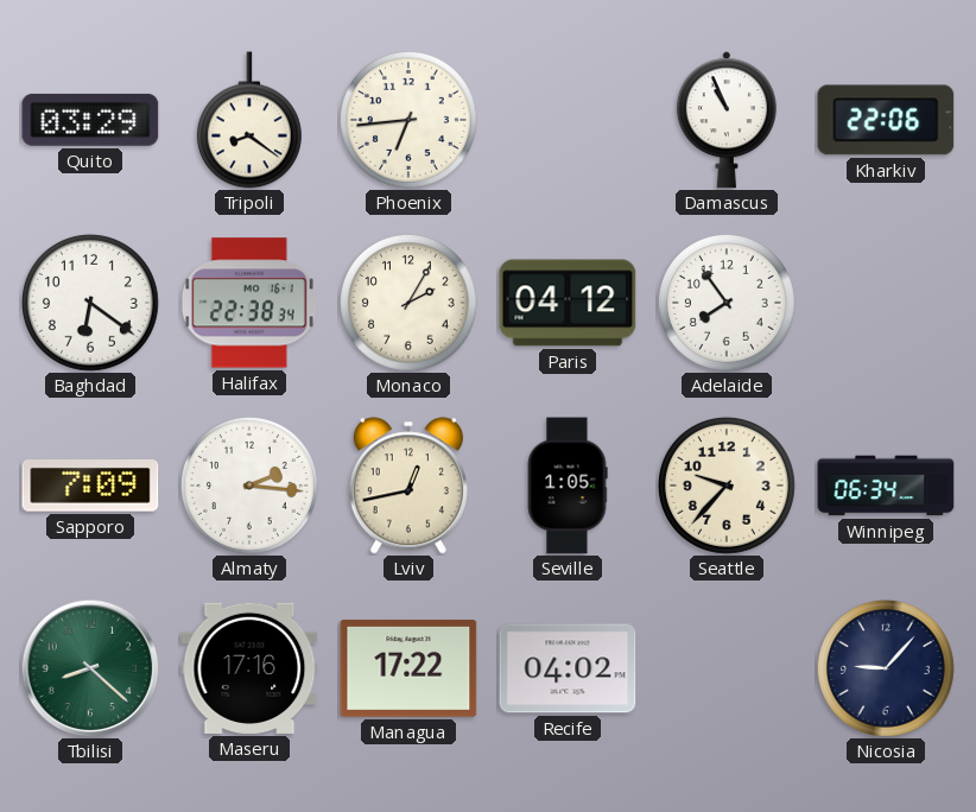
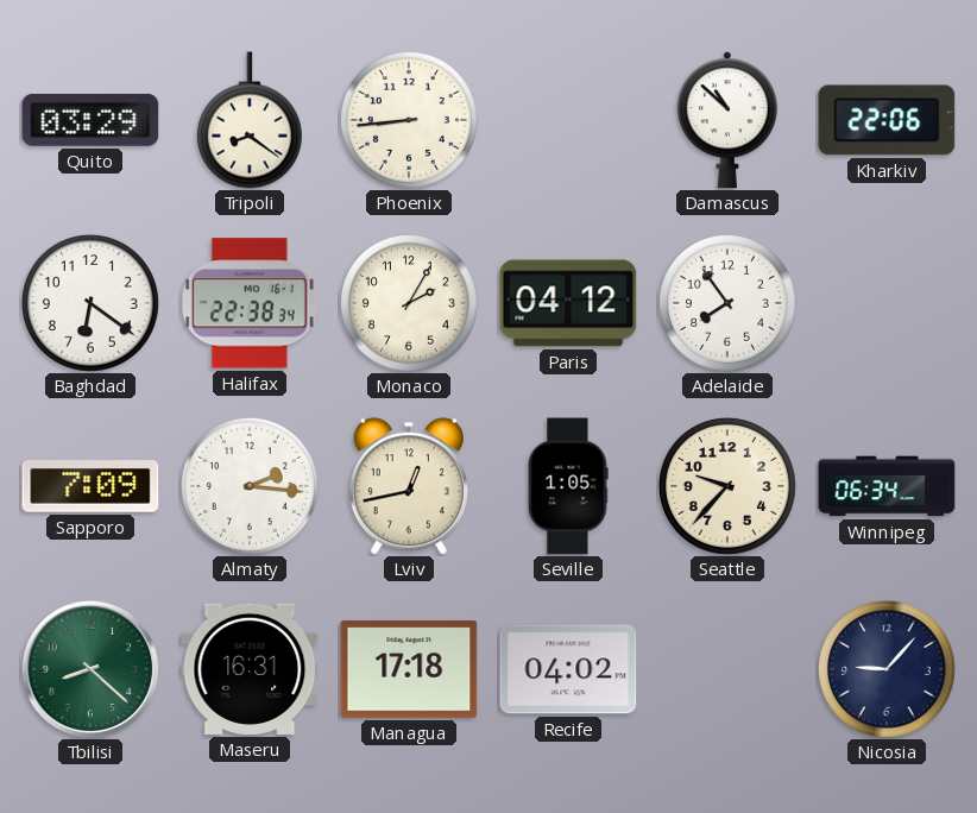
Phoenix: 6:44 -> 8:44 (409, 120)
Damascus: 10:56 -> 10:52 (727, 120)
Maseru: 17:16 -> 16:31 (250, 669)
Managua: 17:22 -> 17:18 (409, 669)
